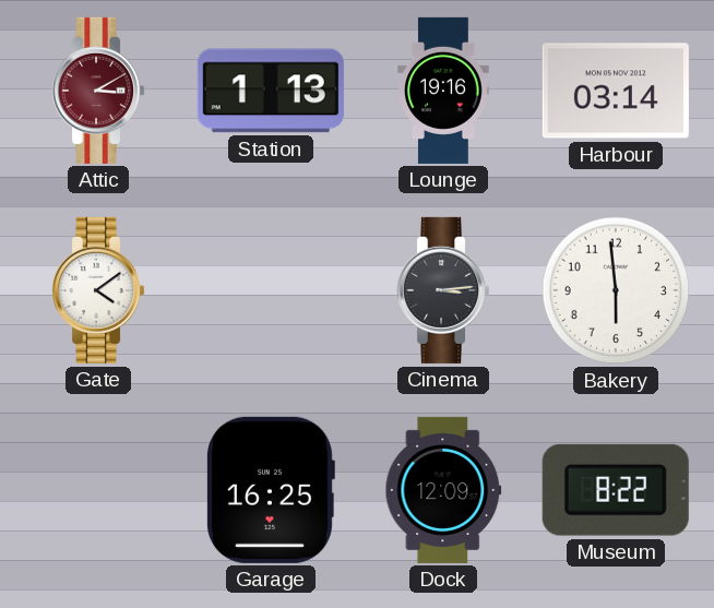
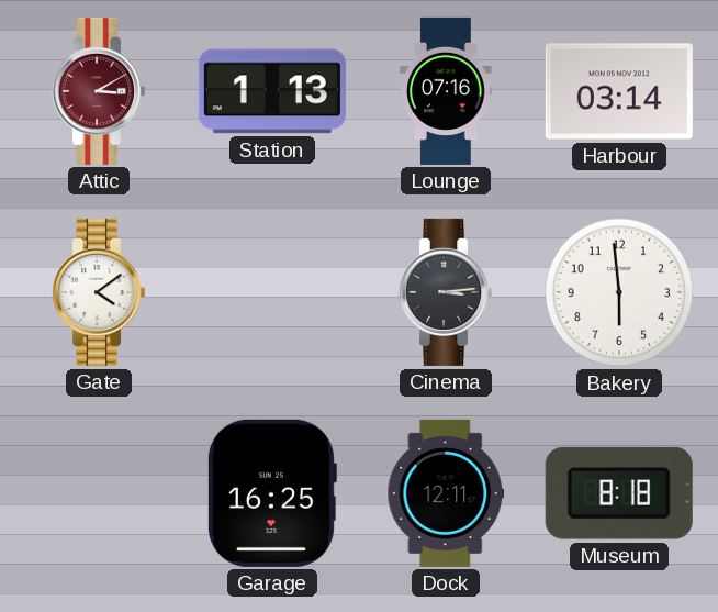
Lounge: 19:16 -> 07:16 (446, 91)
Dock: 12:09 -> 12:11 (446, 493)
Museum: 8:22 -> 8:18 (619, 493)
